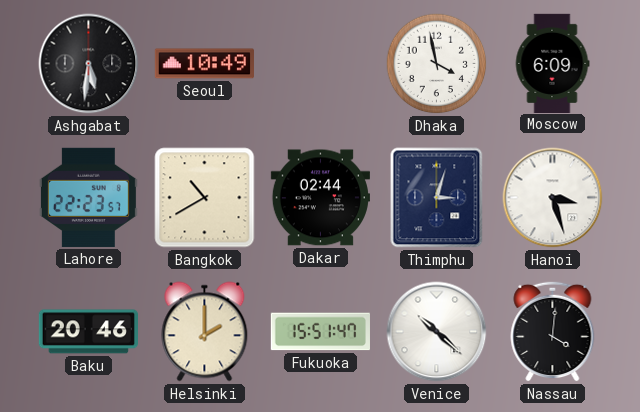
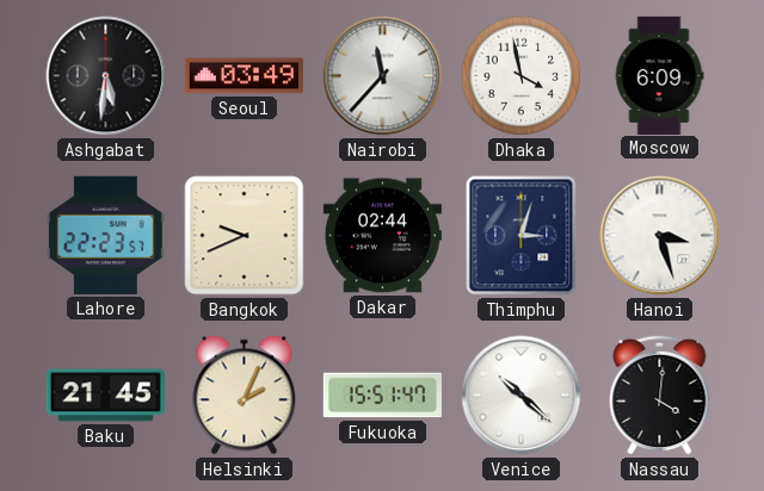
Seoul: 10:49 -> 03:49 (244, 76)
Nairobi: none -> 11:37 (383, 76)
Bangkok: 10:40 -> 9:41 (245, 236)
Baku: 20:46 -> 21:45 (105, 396)
Helsinki: 2:00 -> 2:04 (245, 396)
